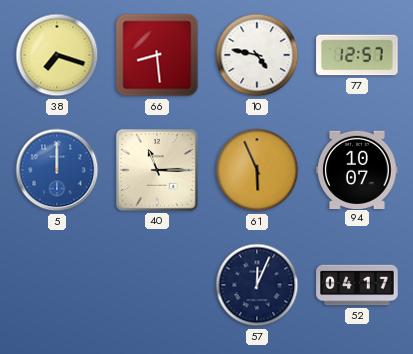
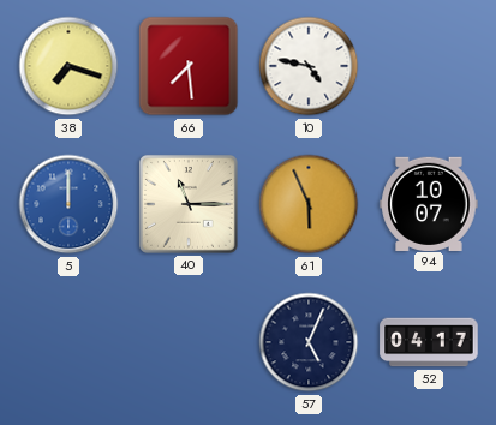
66: 8:29 -> 7:29 (189, 66)
77: 12:57 -> none (357, 55)
57: 12:04 -> 5:04 (309, 342)
